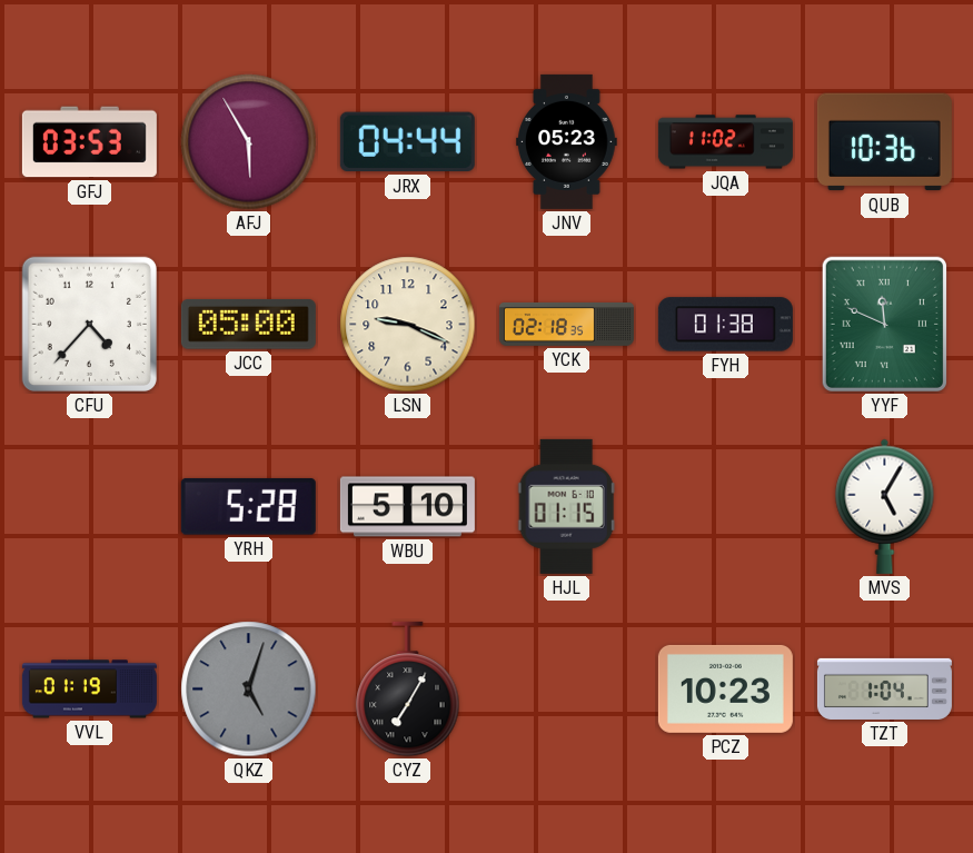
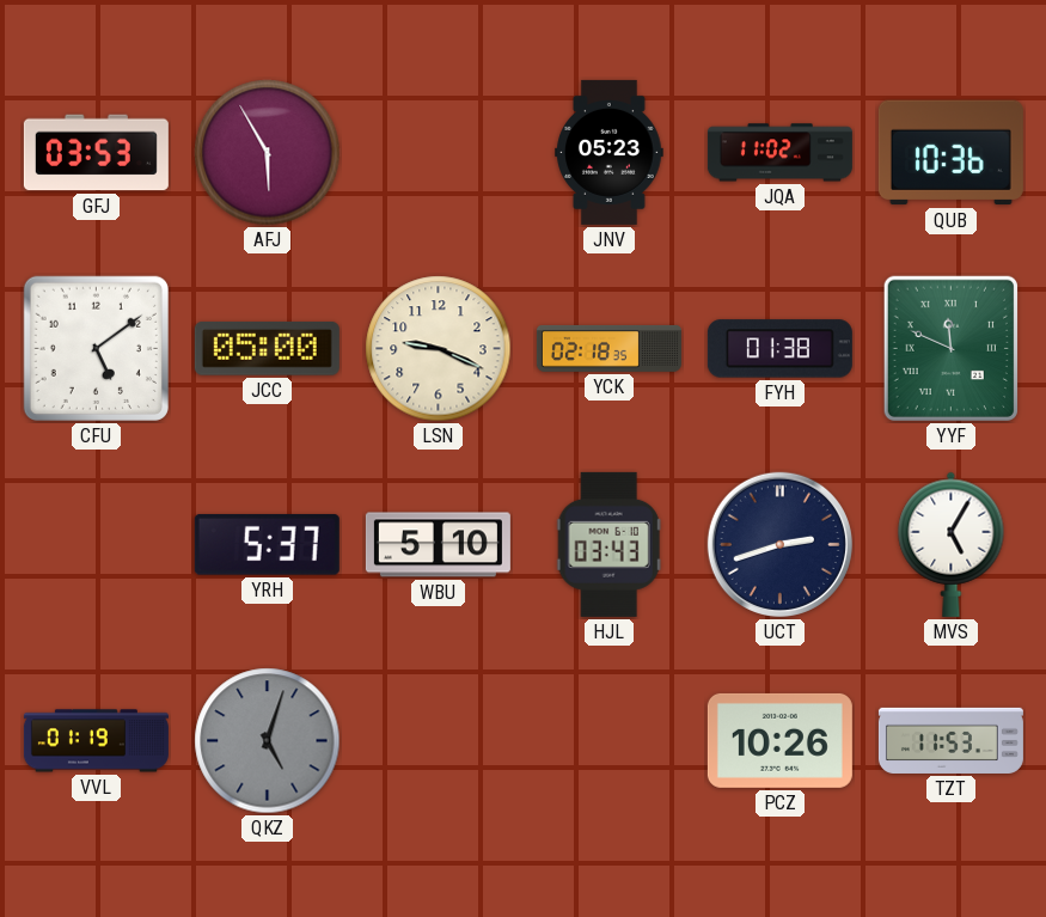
JRX: 04:44 -> none (407, 142)
CFU: 4:37 -> 5:09 (96, 348)
YRH: 5:28 -> 5:37 (267, 544)
HJL: 01:15 -> 03:43 (608, 544)
UCT: none -> 2:42 (779, 544)
CYZ: 7:05 -> none (408, 690)
PCZ: 10:23 -> 10:26 (779, 740)
TZT: 1:04 -> 11:53 (950, 740)
